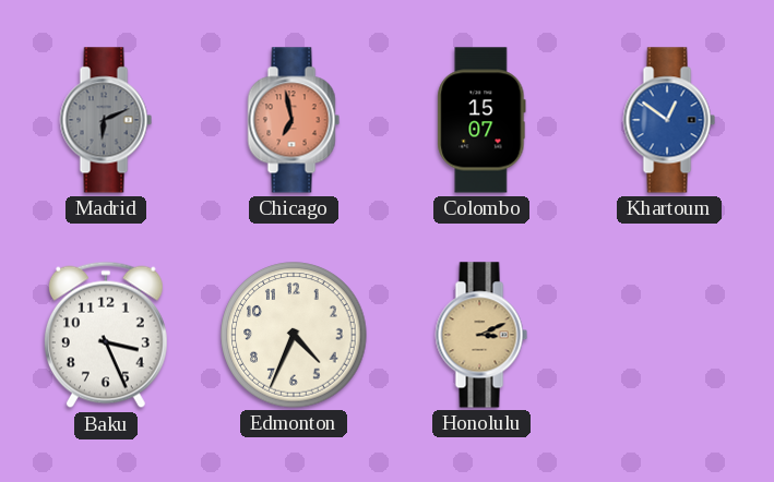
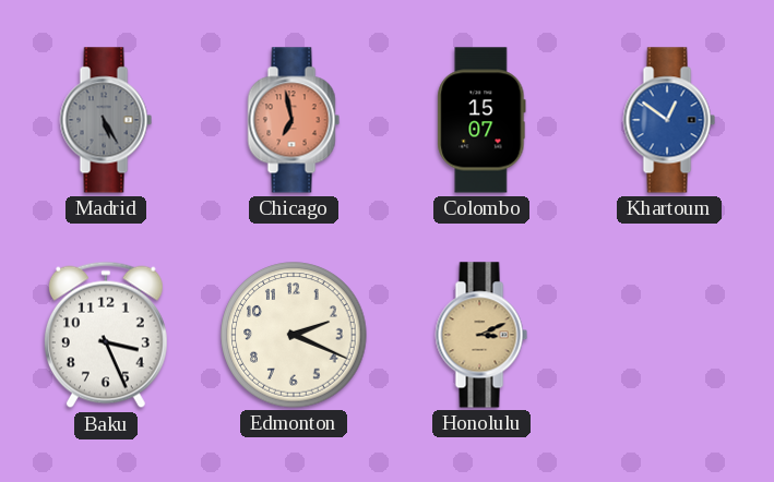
Madrid: 6:11 -> 5:25 (106, 120)
Edmonton: 4:34 -> 2:19 (294, 335)
